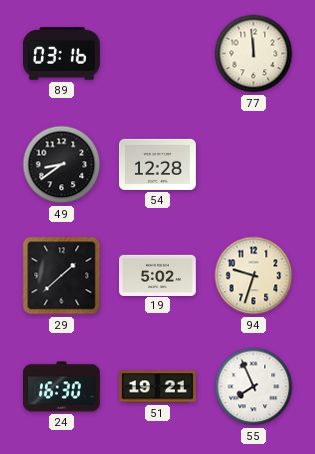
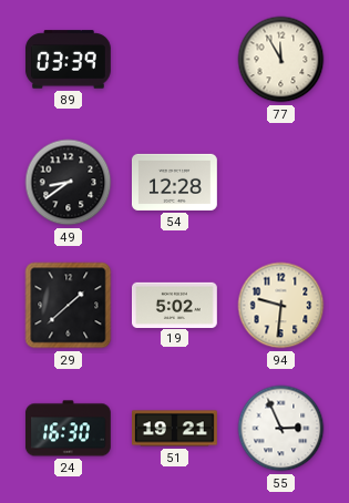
89: 03:16 -> 03:39 (68, 60)
77: 11:59 -> 11:55 (281, 60)
94: 9:33 -> 9:31 (281, 306)
55: 7:56 -> 2:56 (281, 429)
